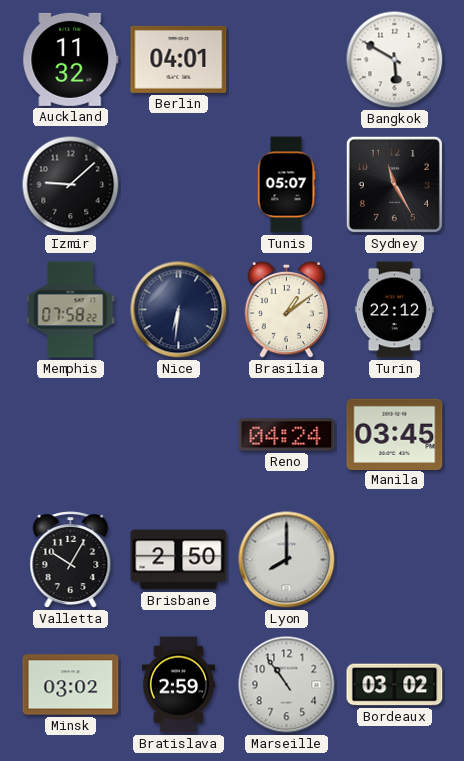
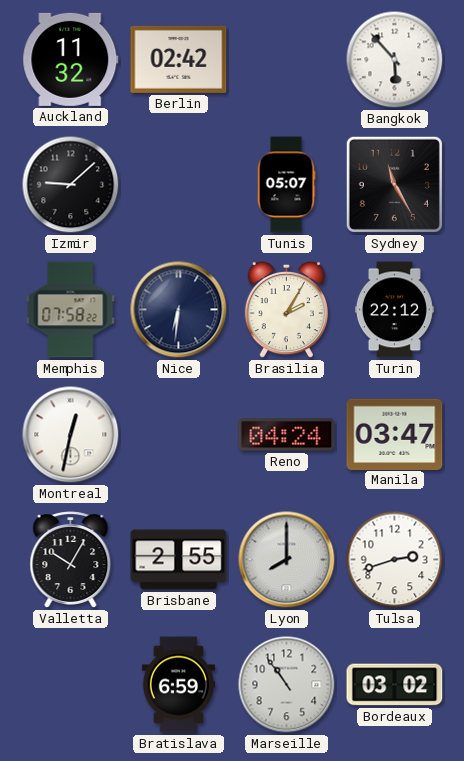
Berlin: 04:01 -> 02:42 (179, 59)
Bangkok: 5:50 -> 5:53 (395, 60)
Brasilia: 1:09 -> 2:05 (286, 310)
Montreal: none -> 12:32 (71, 435)
Manila: 03:45 -> 03:47 (395, 434)
Brisbane: 2:50 -> 2:55 (179, 560)
Tulsa: none -> 2:42 (395, 560)
Minsk: 03:02 -> none (71, 685)
Bratislava: 2:59 -> 6:59 (178, 685)
